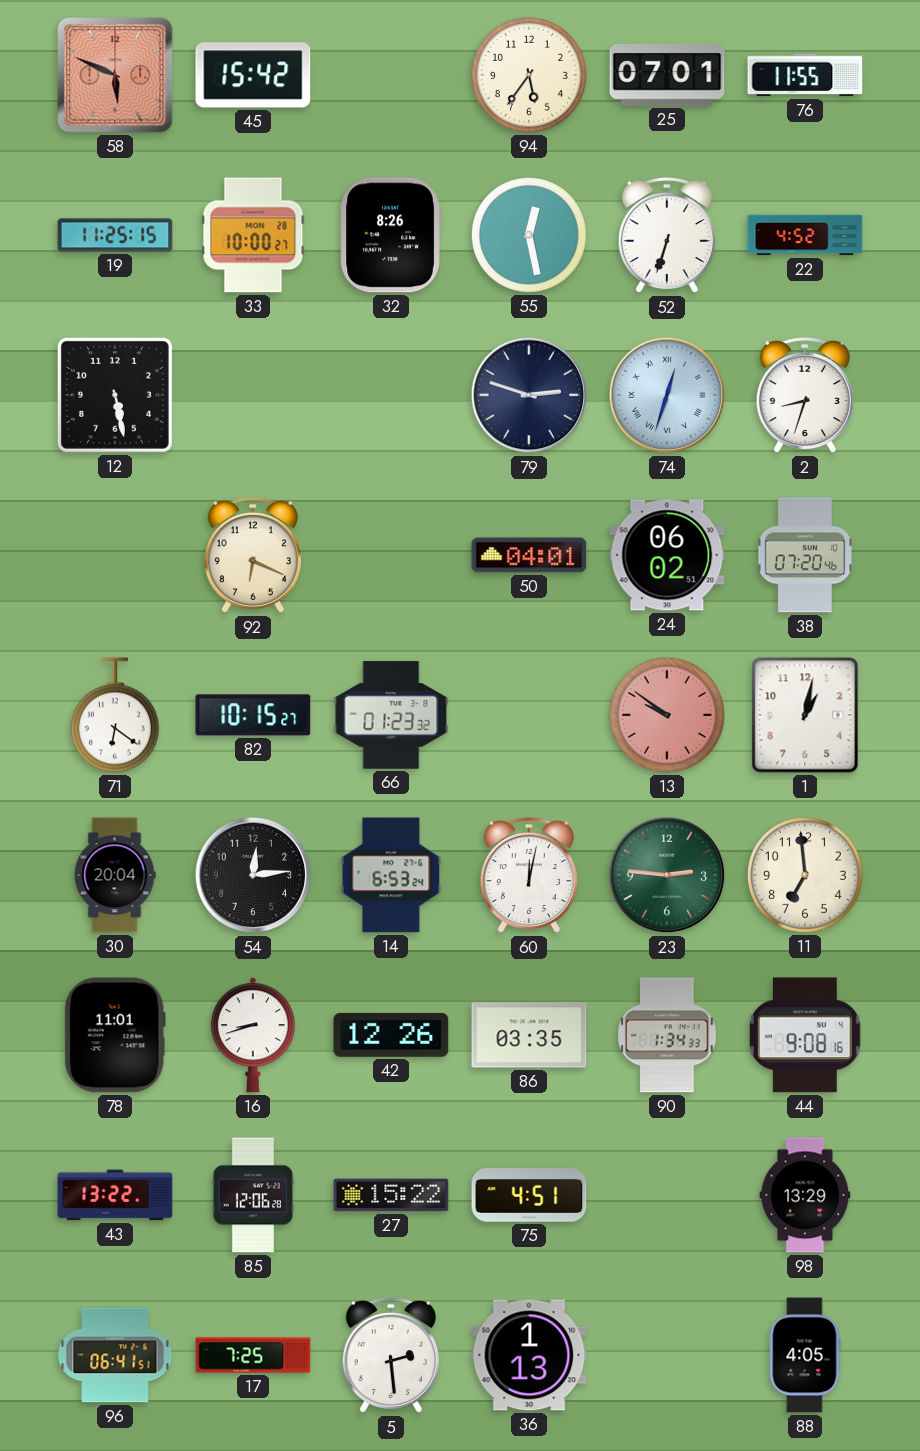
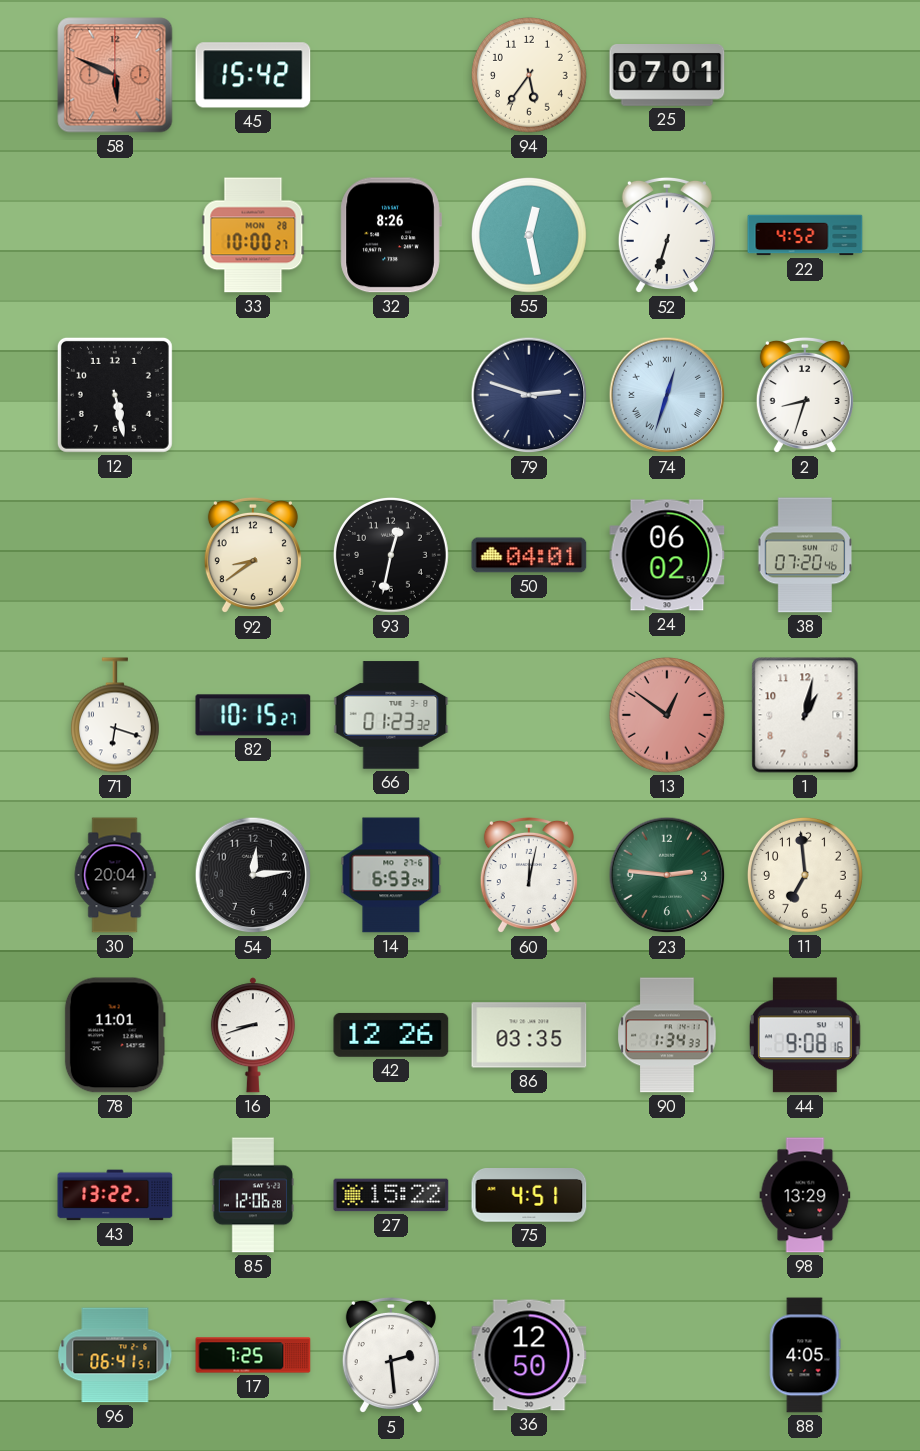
76: 11:55 -> none (805, 75)
19: 11:25 -> none (115, 235)
92: 6:19 -> 8:39 (253, 555)
93: none -> 12:32 (391, 555)
71: 6:21 -> 6:18 (115, 715)
13: 9:51 -> 12:51 (667, 715)
36: 1:13 -> 12:50 (529, 1355)
